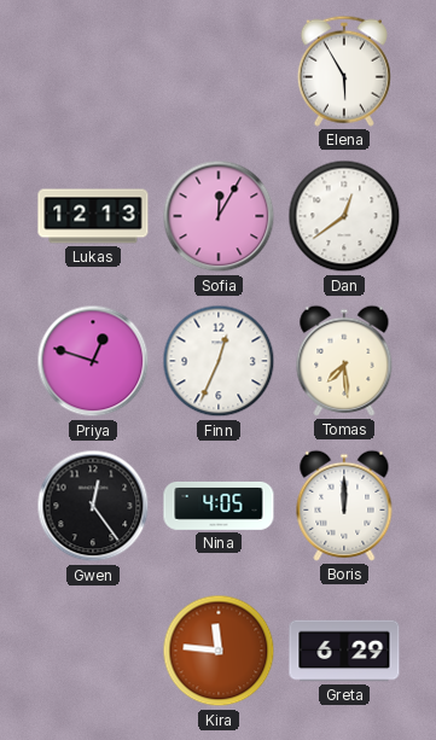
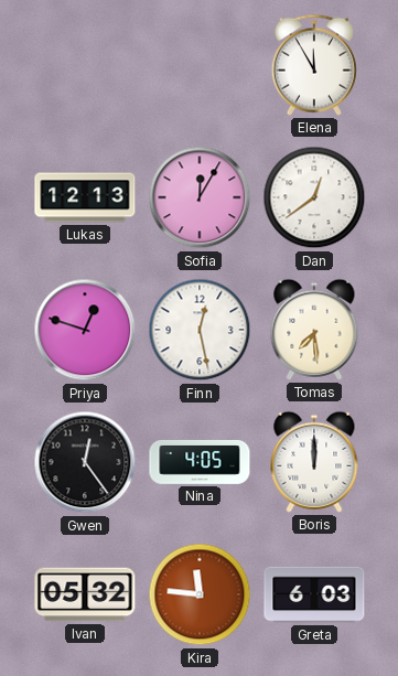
Elena: 5:55 -> 11:55 (314, 65)
Finn: 12:34 -> 12:28 (200, 330)
Ivan: none -> 05:32 (85, 594)
Greta: 6:29 -> 6:03 (314, 594)
